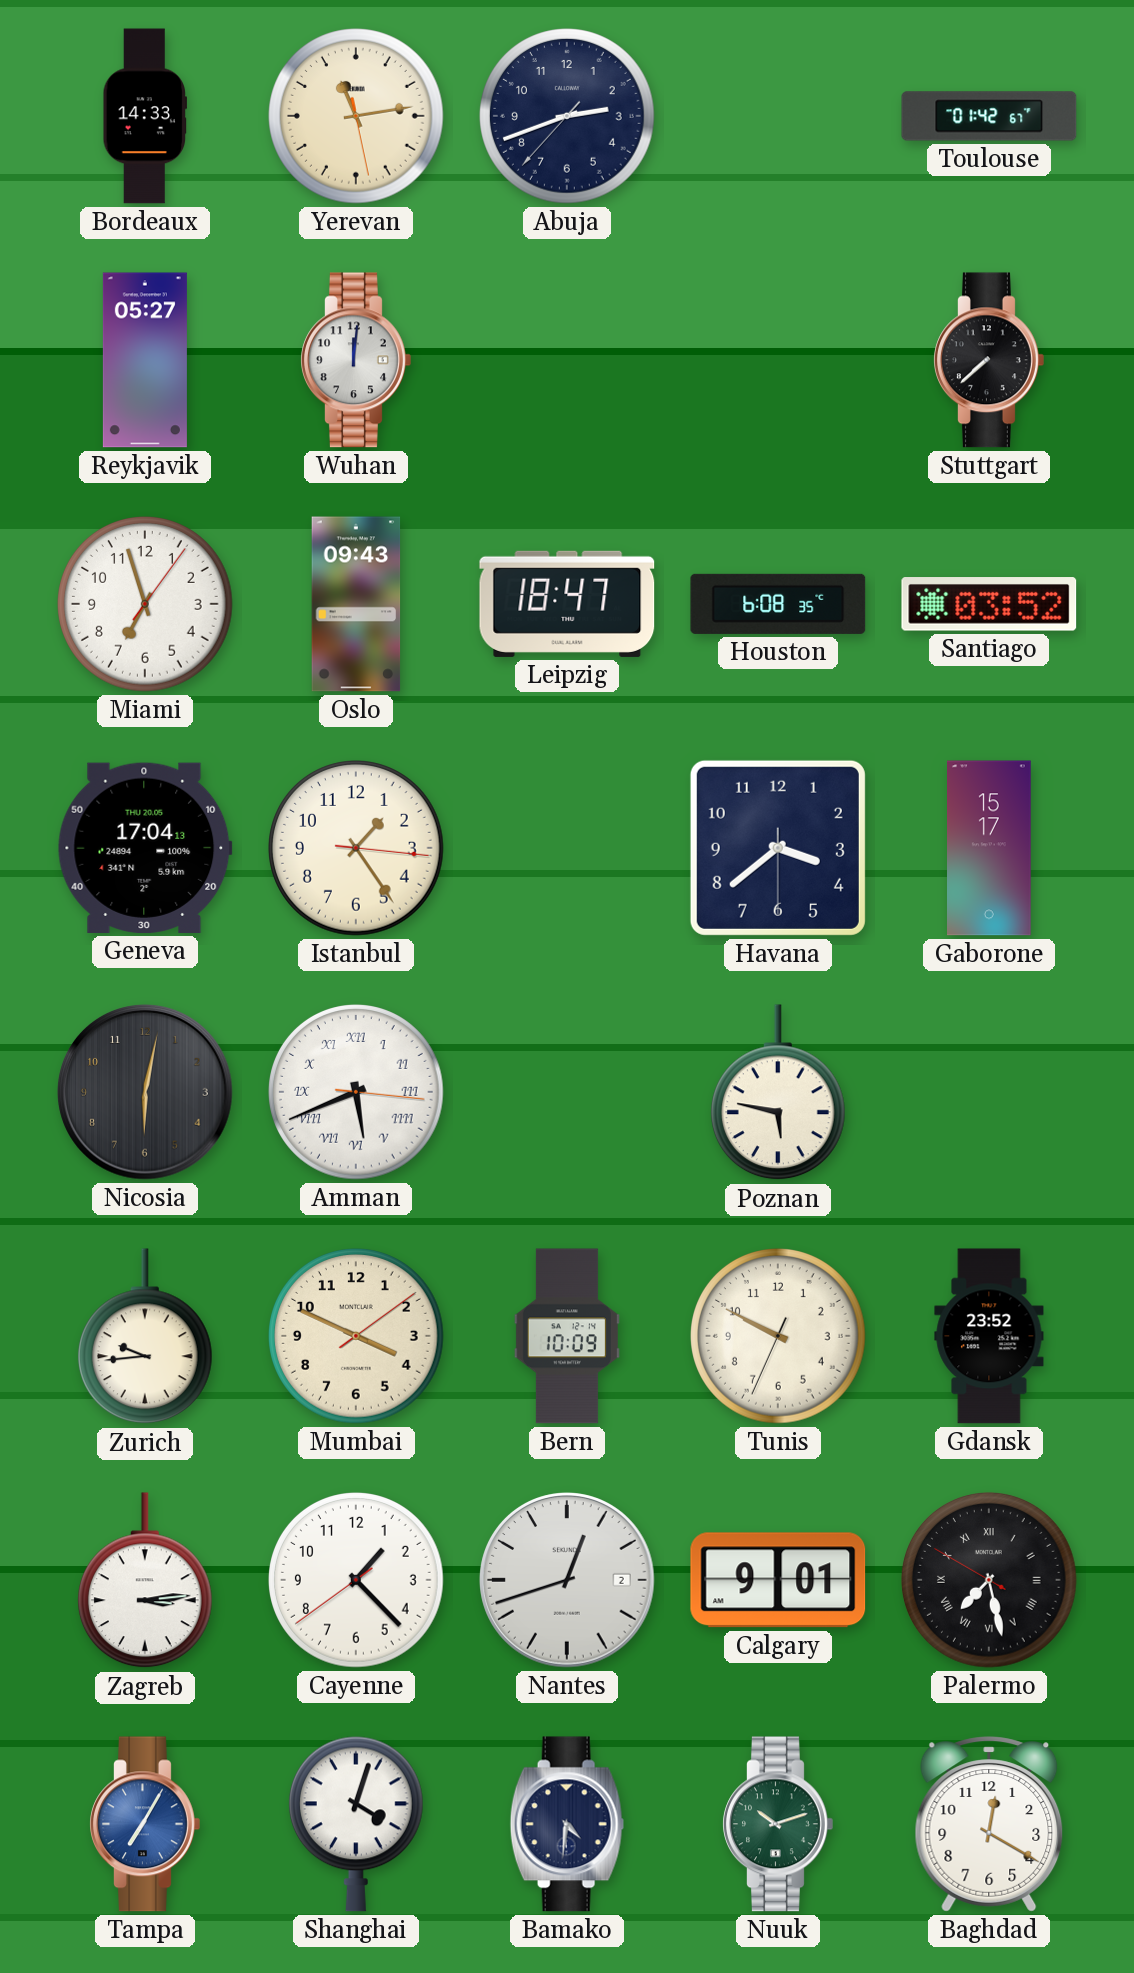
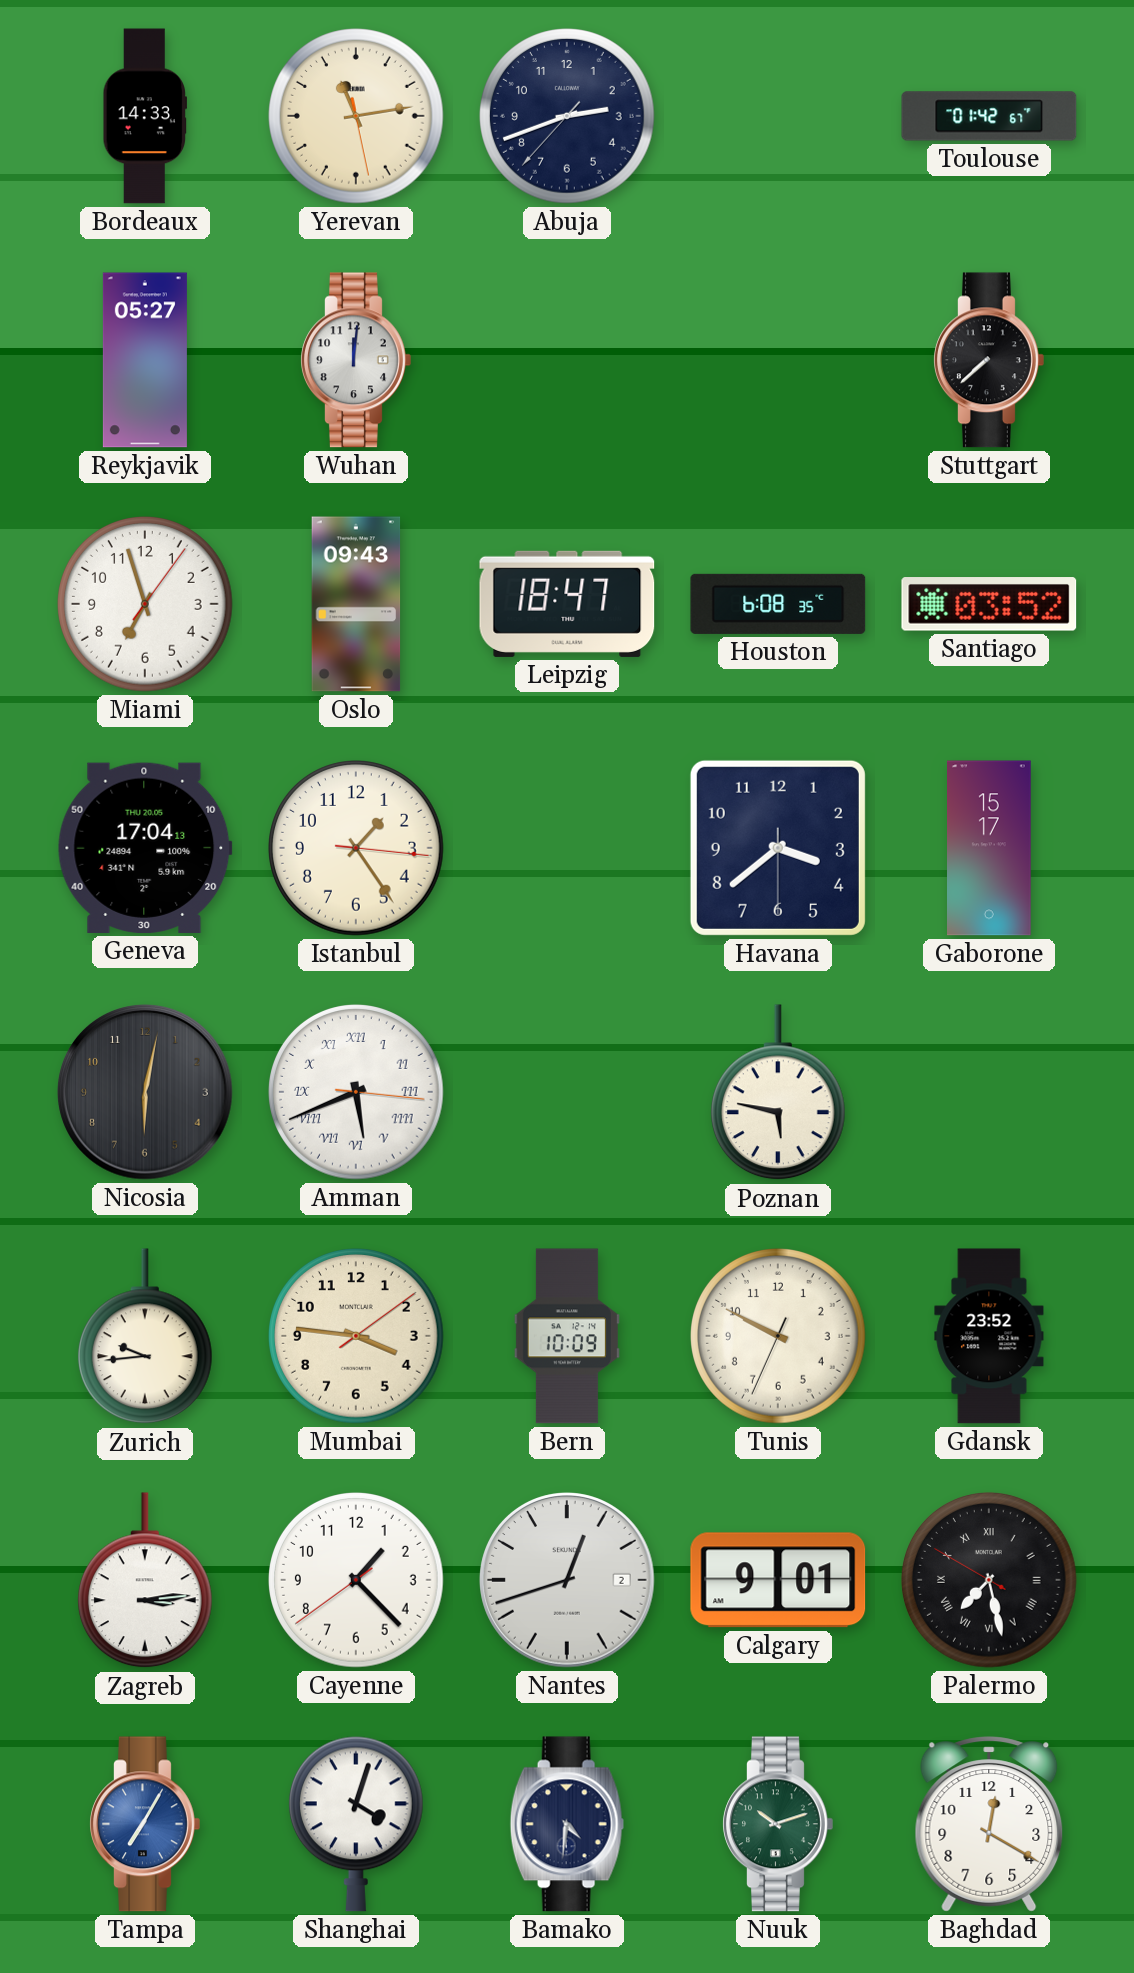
Mumbai: 3:49 -> 3:46 (357, 1337)
